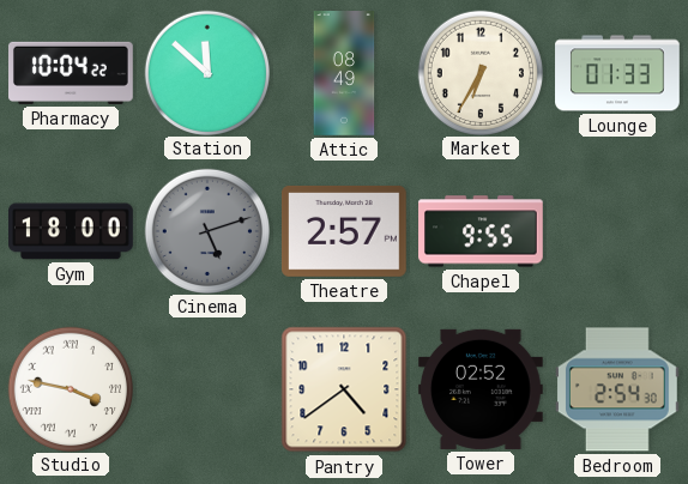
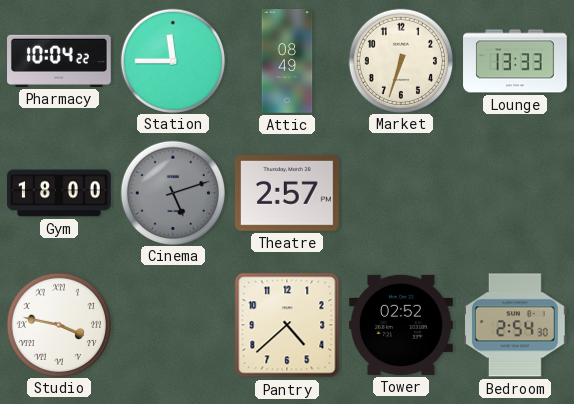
Station: 11:52 -> 11:45 (172, 60)
Market: 6:35 -> 6:33 (400, 60)
Lounge: 01:33 -> 13:33 (515, 61)
Chapel: 9:55 -> none (482, 231)
Pantry: 4:39 -> 4:38 (287, 325)
